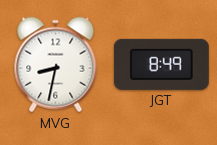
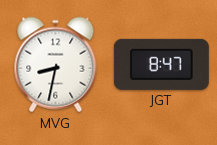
JGT: 8:49 -> 8:47 (161, 64)
